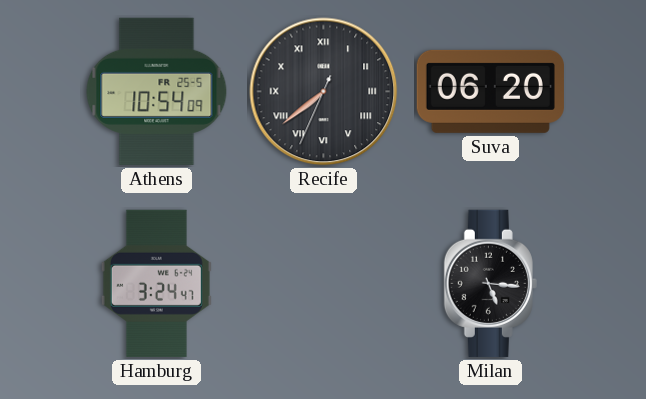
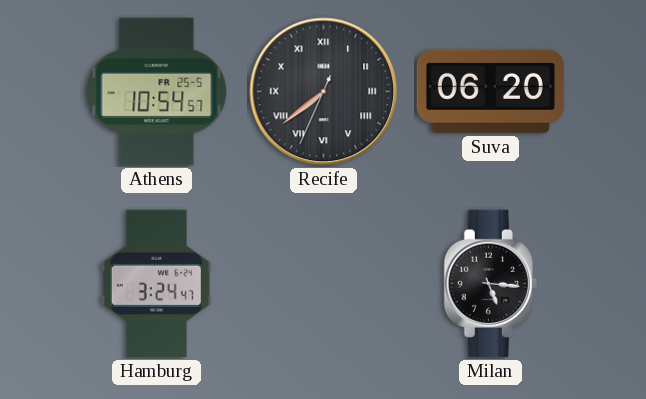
Athens: 10:54:09 -> 10:54:57 (157, 91)
